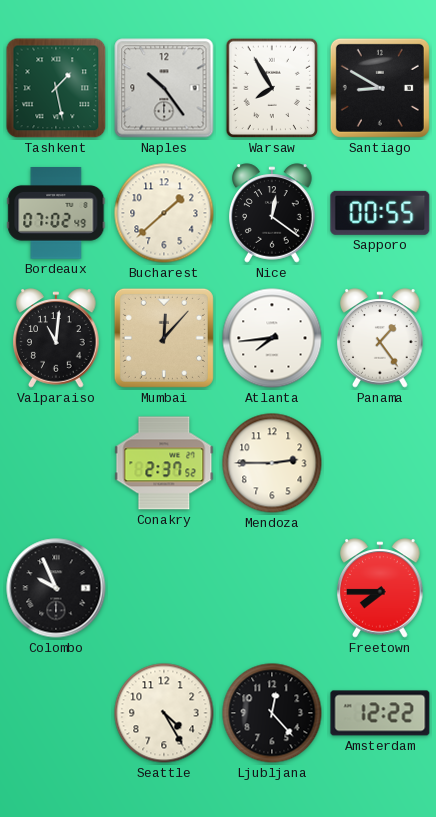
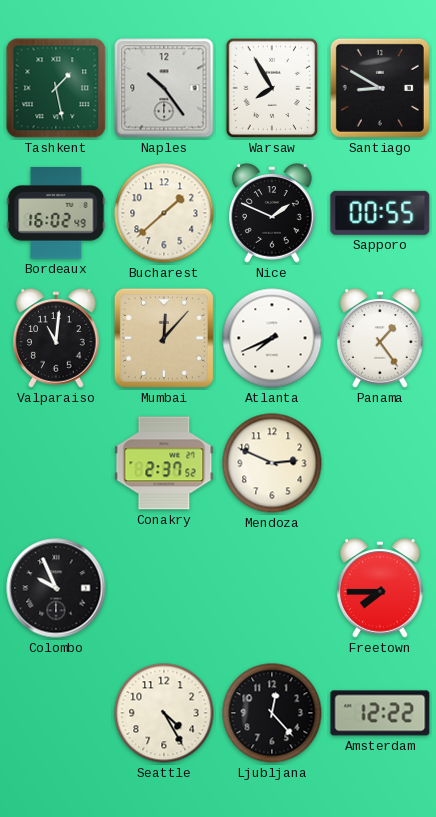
Bordeaux: 07:02 -> 16:02 (56, 213)
Nice: 12:21 -> 1:49 (272, 213)
Atlanta: 7:44 -> 7:41 (272, 338)
Mendoza: 2:45 -> 2:49 (272, 463)
